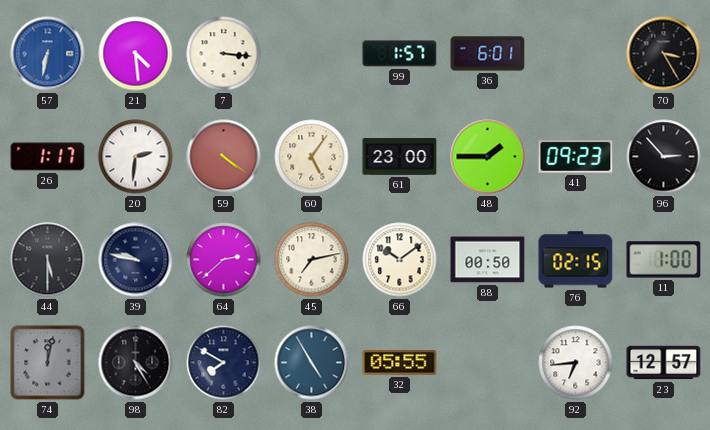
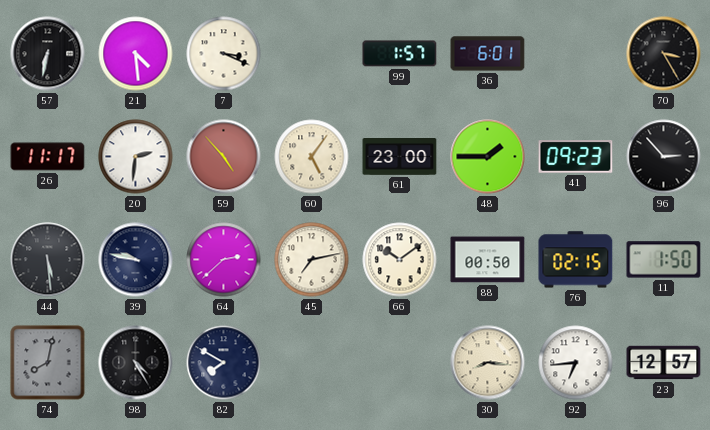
57 dial: blue -> black (48, 54)
7: 3:16 -> 3:19 (224, 54)
26: 1:17 -> 11:17 (48, 157)
59: 4:21 -> 4:53 (224, 157)
44: 5:30 -> 5:29 (48, 260)
11: 1:00 -> 1:50 (664, 260)
74: 12:02 -> 8:02 (48, 363)
38: 4:55 -> none (312, 363)
32: 05:55 -> none (400, 362)
30: none -> 8:16 (488, 363)
